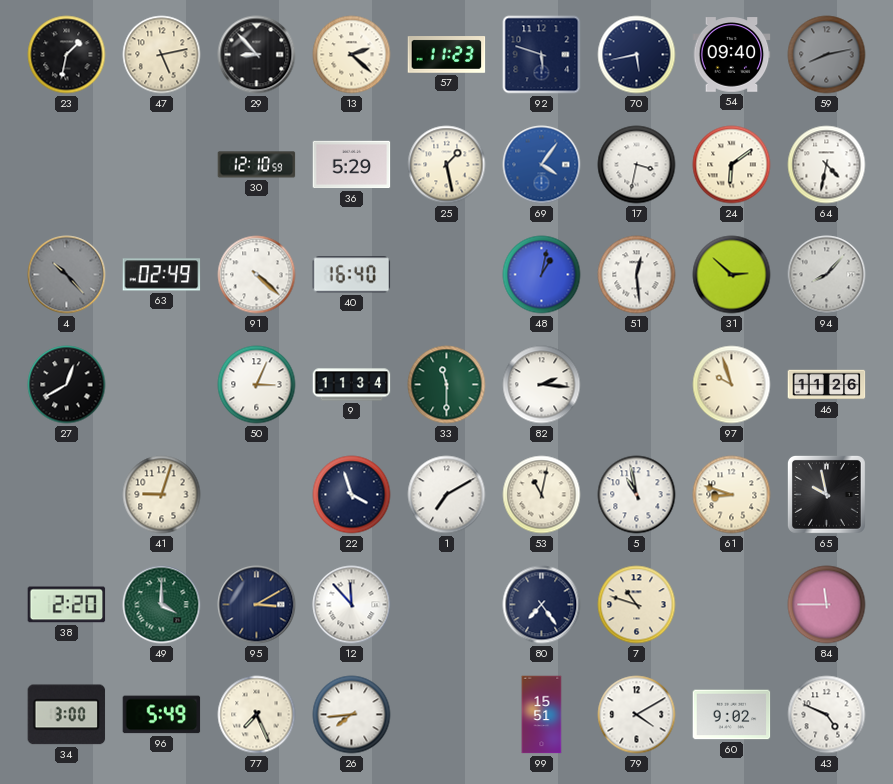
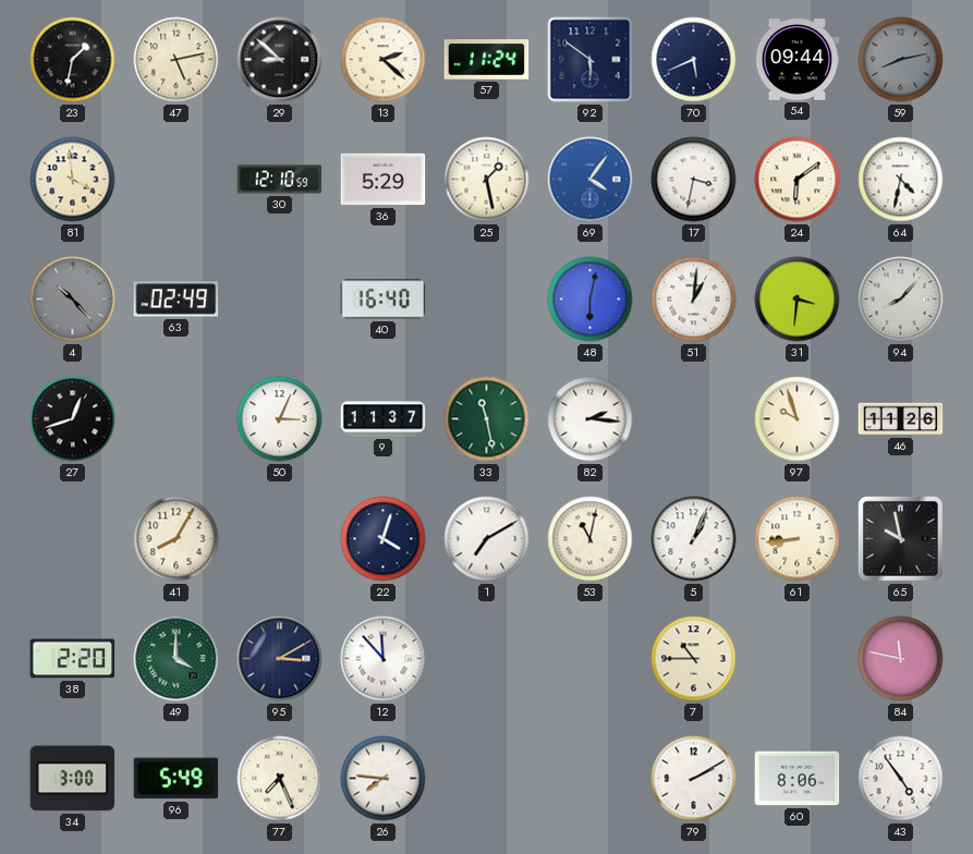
29: 8:53 -> 8:52 (280, 60)
57: 11:23 -> 11:24 (487, 60)
92: 5:48 -> 5:51 (591, 60)
70: 5:43 -> 5:41 (694, 60)
54: 09:40 -> 09:44 (798, 60)
81: none -> 3:59 (73, 180)
91: 4:22 -> none (257, 275)
48: 1:02 -> 6:02 (591, 300)
51: 12:29 -> 1:01 (694, 300)
31: 2:52 -> 3:31 (798, 300)
27: 12:40 -> 12:42 (73, 419)
9: 11:34 -> 11:37 (384, 419)
33: 11:30 -> 11:28 (487, 419)
41: 9:03 -> 8:05 (177, 539)
22: 3:57 -> 4:03 (384, 539)
5: 10:58 -> 1:04 (694, 539)
61: 8:48 -> 8:44 (798, 539)
80: 7:24 -> none (542, 605)
7: 10:48 -> 10:45 (694, 659)
84: 11:45 -> 11:47 (901, 659)
26: 7:44 -> 7:46 (384, 779)
99: 15:51 -> none (542, 715)
79: 4:10 -> 2:10 (694, 779)
60: 9:02 -> 8:06 (798, 779)
43: 4:49 -> 4:54 (901, 779)
